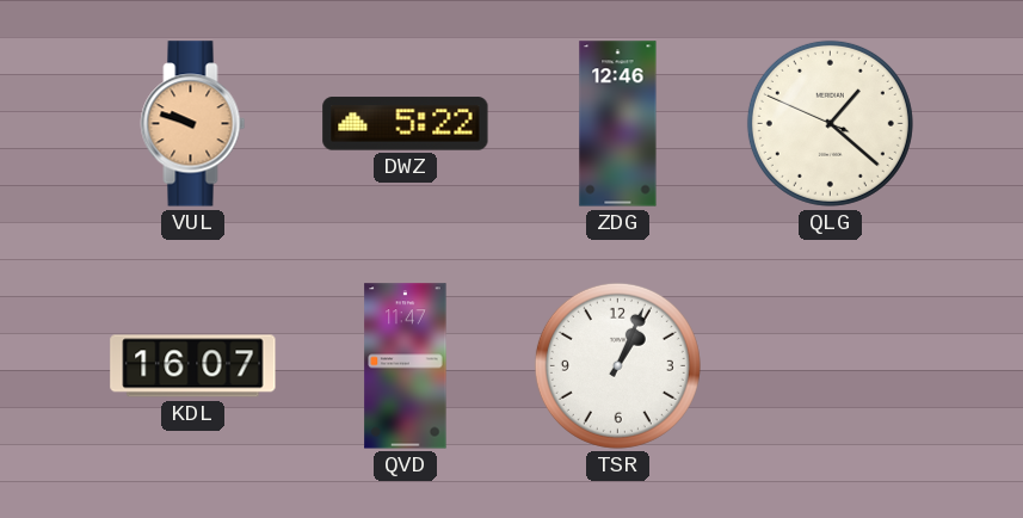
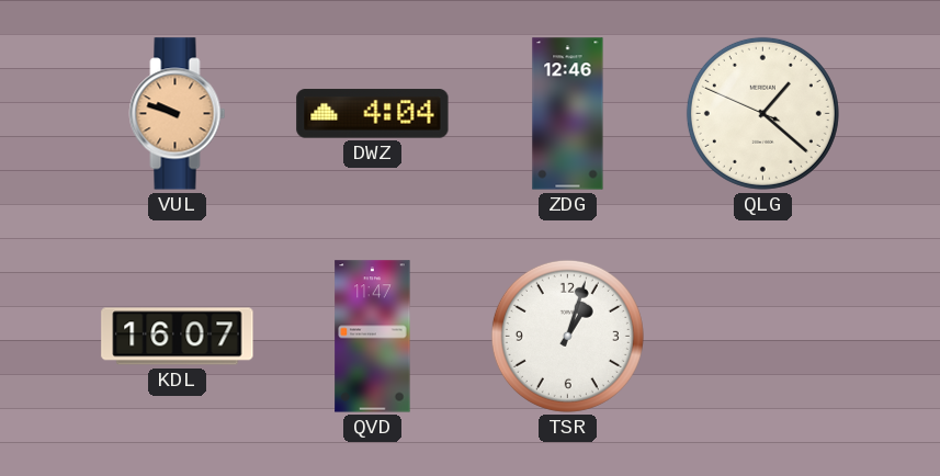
DWZ: 5:22 -> 4:04 (373, 114)
TSR: 1:04 -> 1:03 (567, 336)
